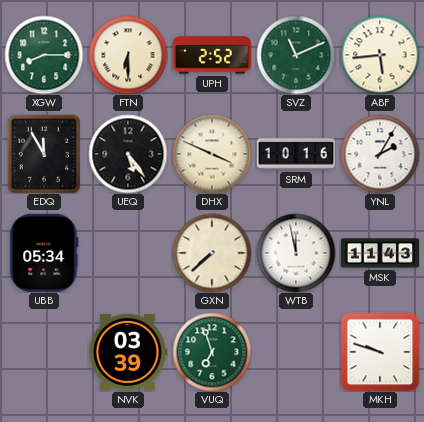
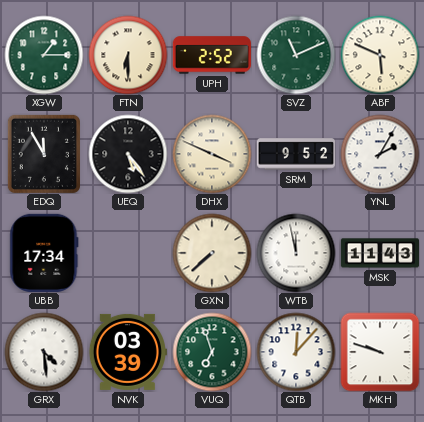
XGW: 8:15 -> 1:15 (44, 55)
ABF: 5:44 -> 5:49 (380, 55)
SRM: 10:16 -> 9:52 (295, 154)
UBB: 05:34 -> 17:34 (44, 253)
GRX: none -> 4:29 (44, 352)
QTB: none -> 12:07 (296, 352)
